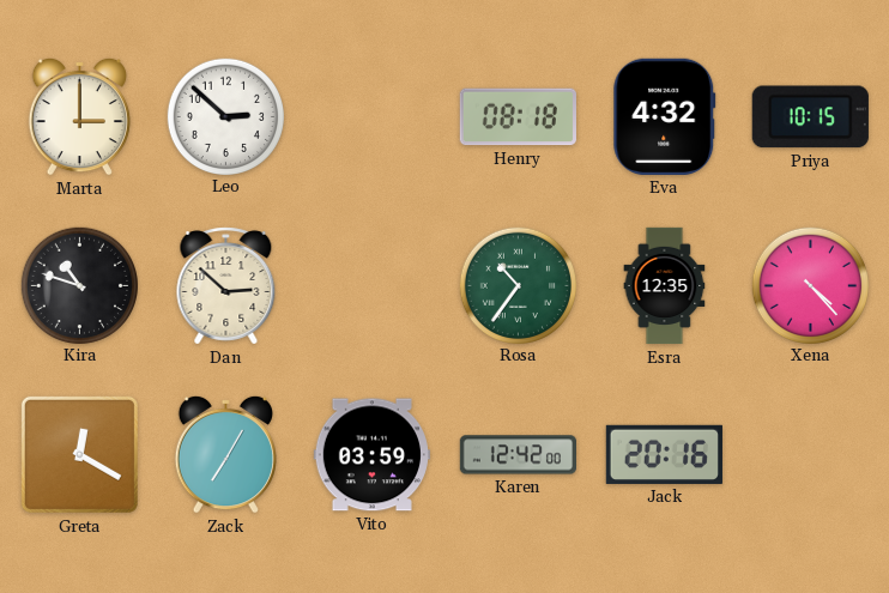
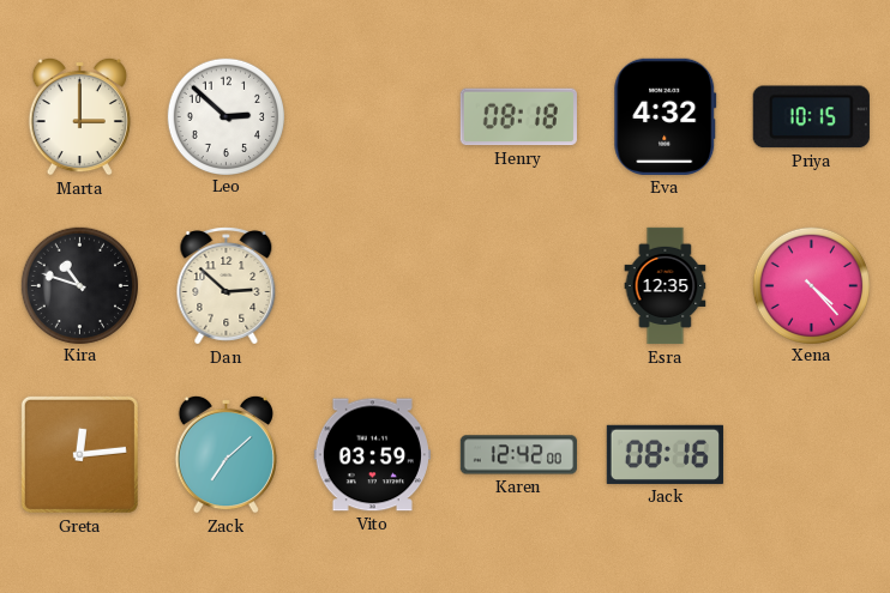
Rosa: 10:36 -> none (518, 285)
Greta: 12:20 -> 12:14 (79, 454)
Zack: 7:05 -> 7:08 (225, 454)
Jack: 20:16 -> 08:16 (665, 454)
